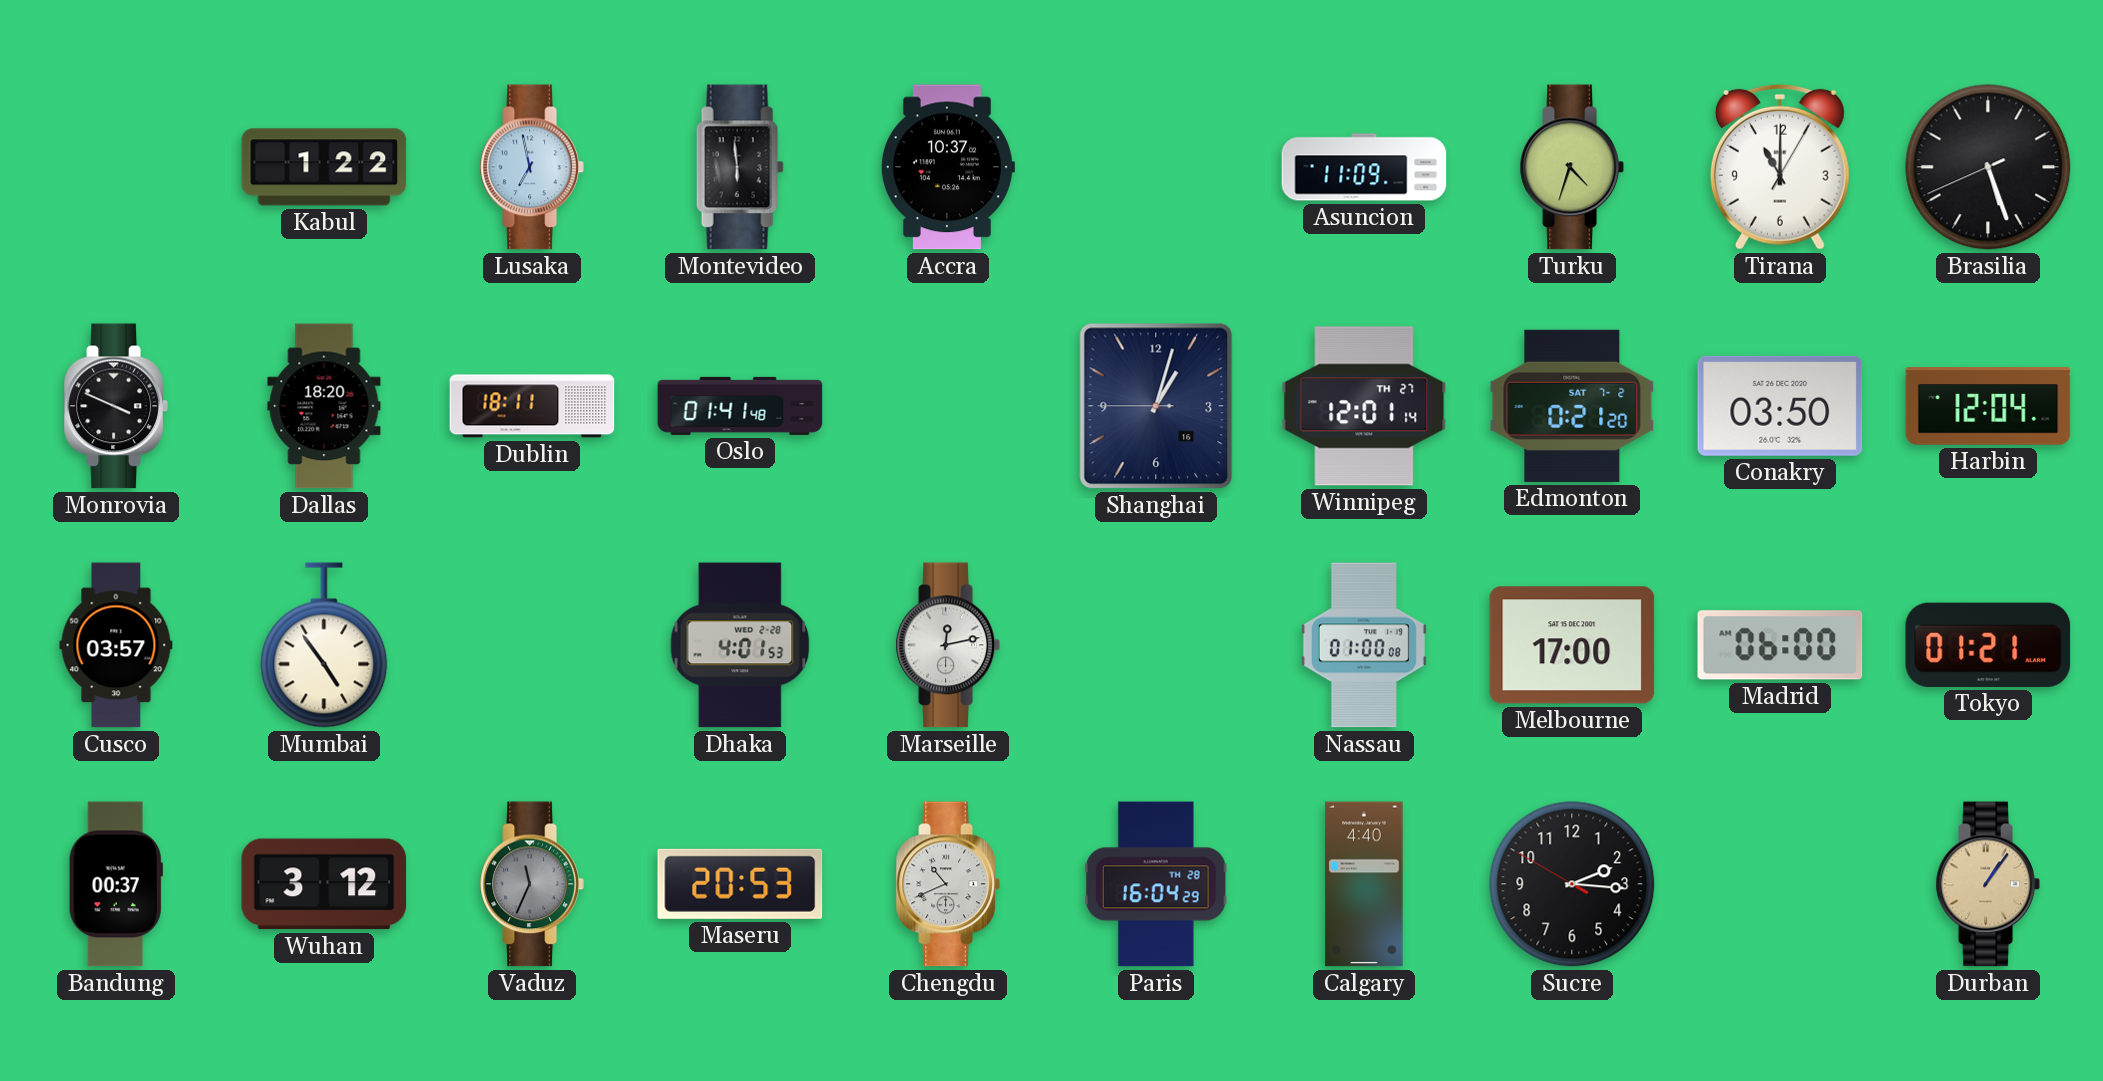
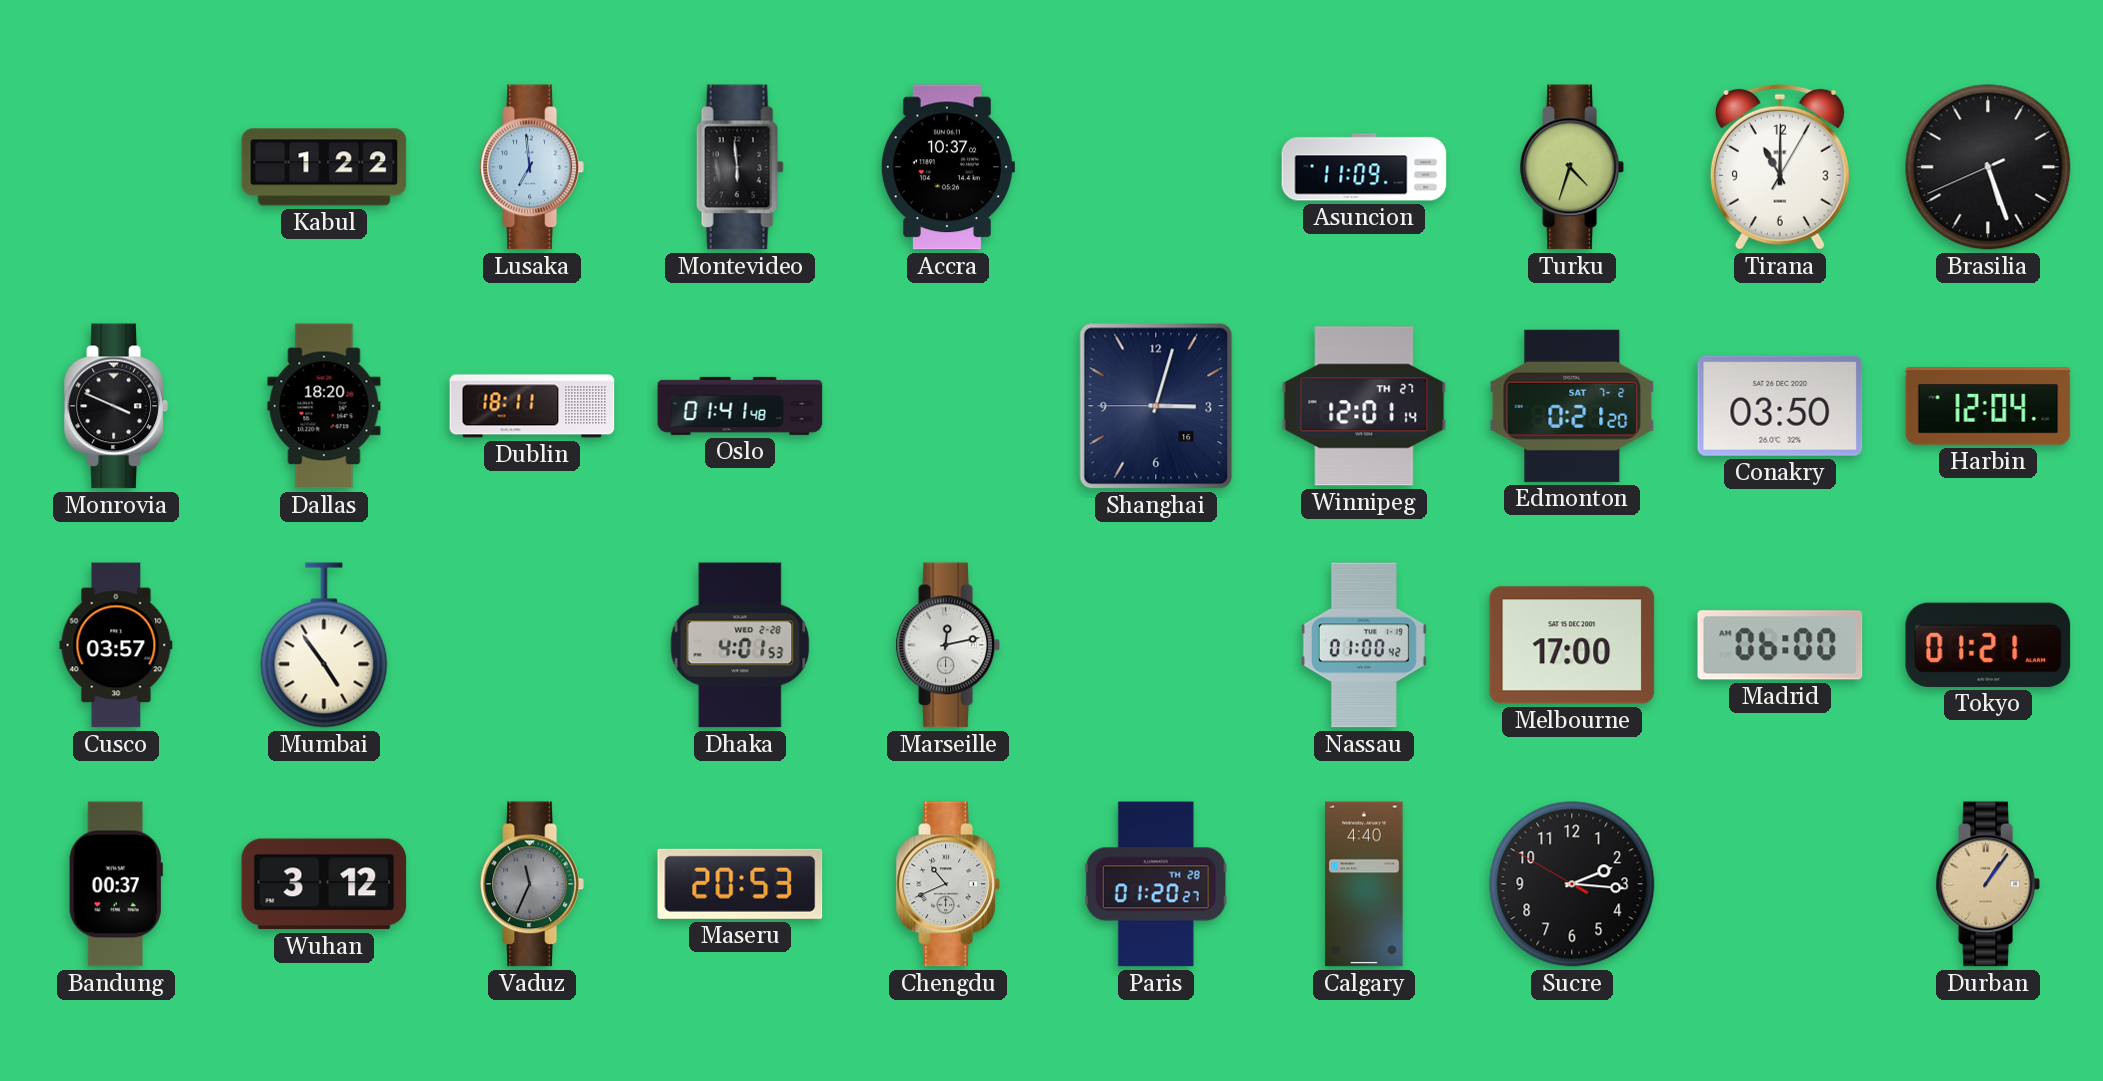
Lusaka: 6:58 -> 6:59 (532, 167)
Shanghai: 1:02 -> 3:02 (1156, 406)
Nassau: 01:00:08 -> 01:00:42 (1364, 645)
Paris: 16:04 -> 01:20 (1156, 884)
